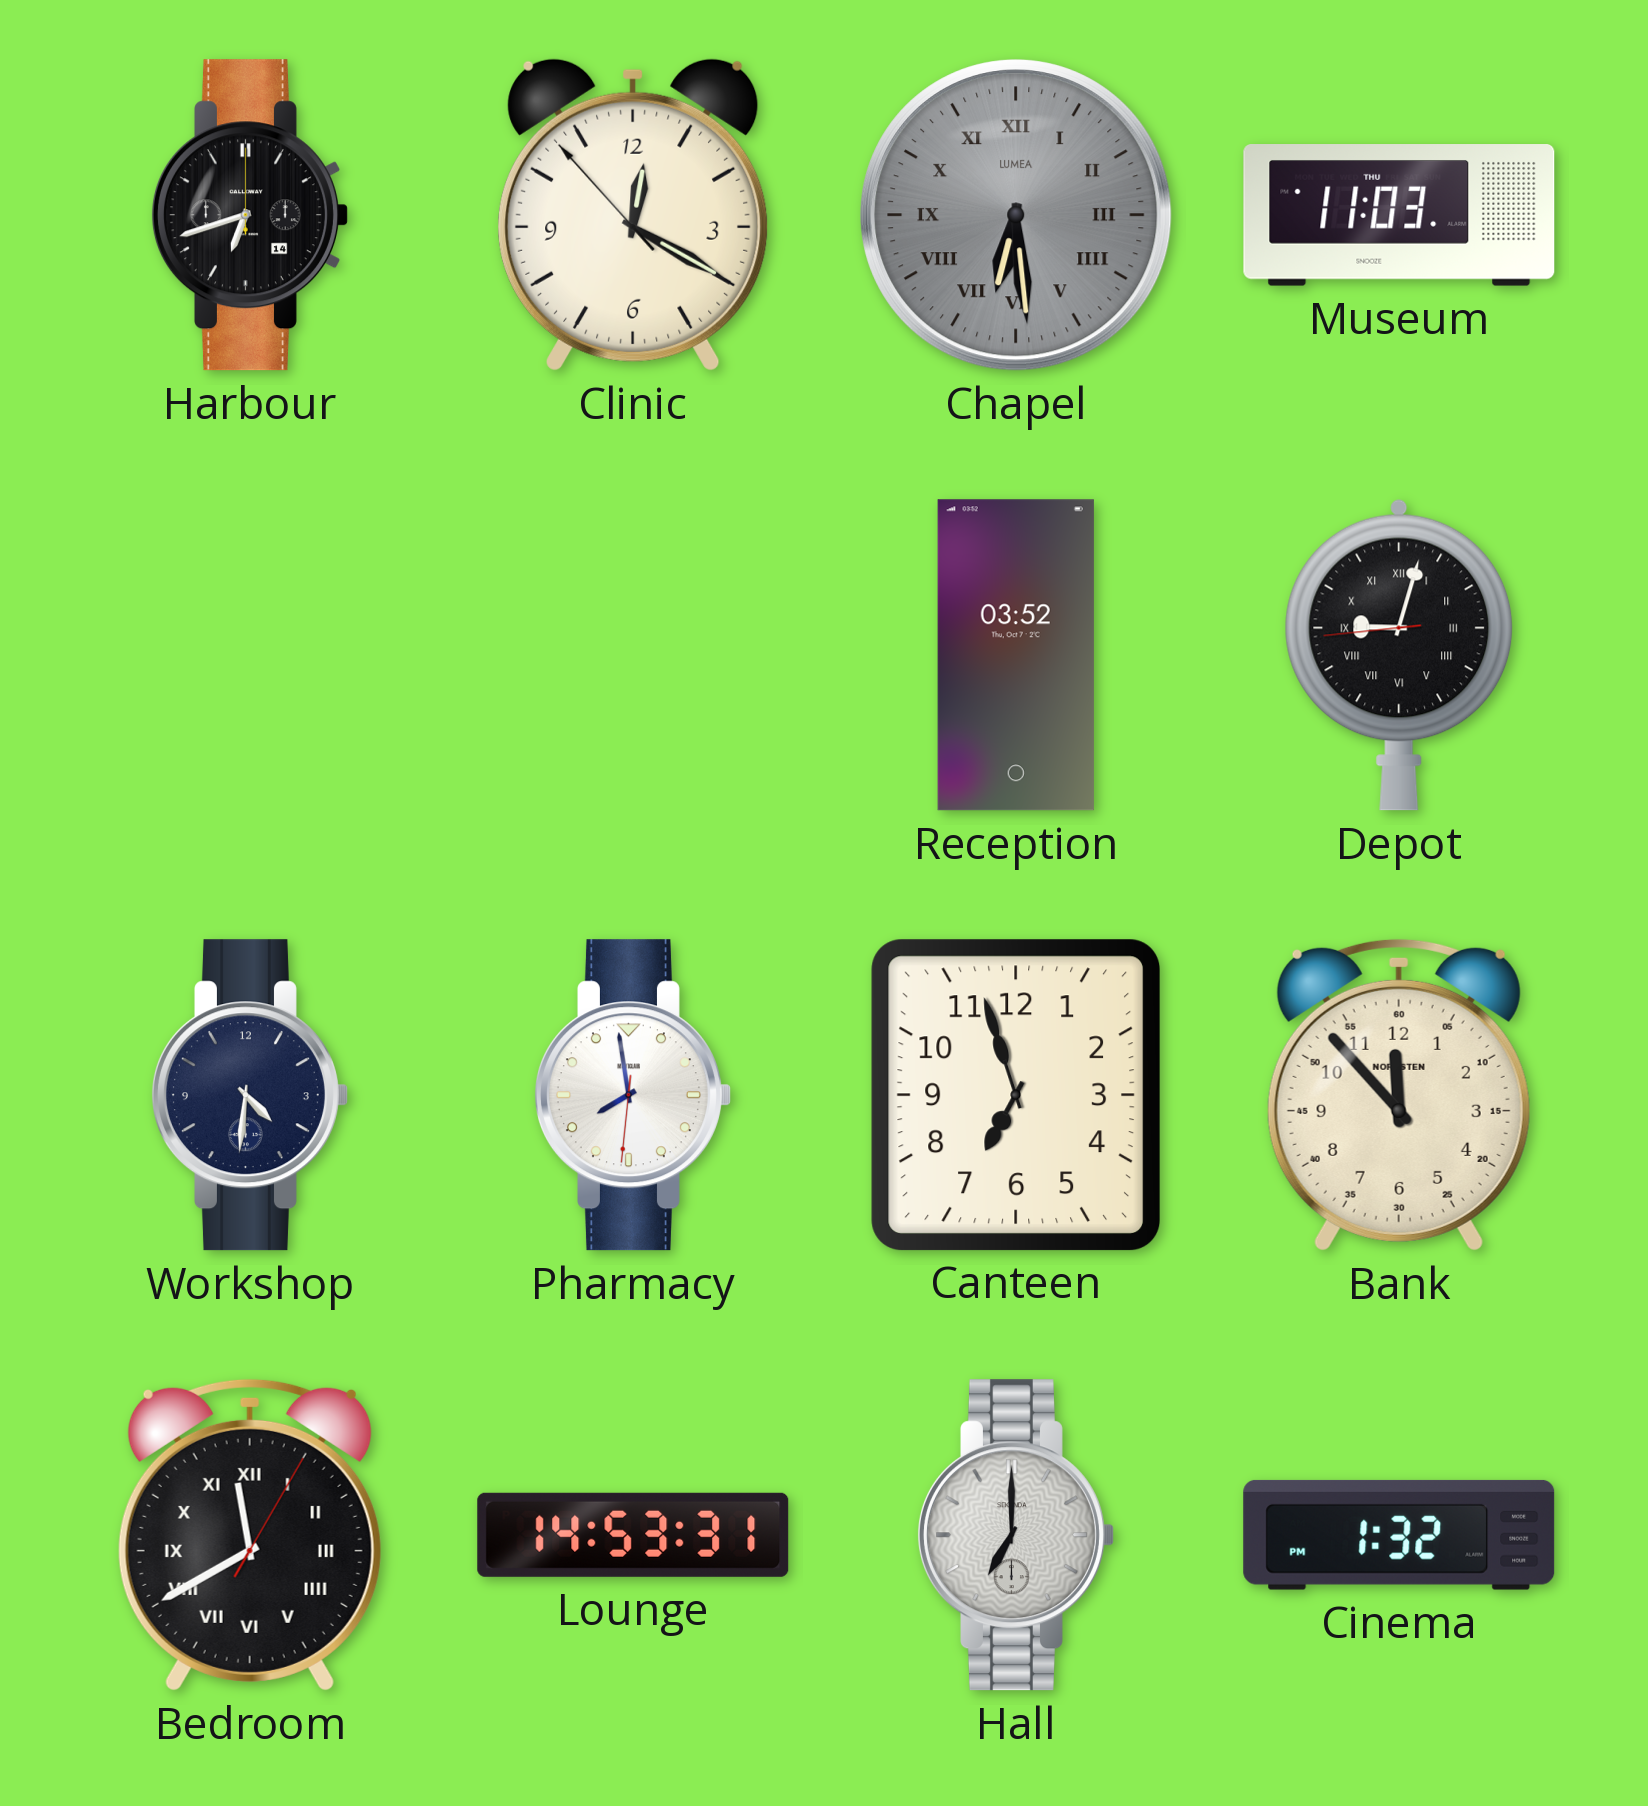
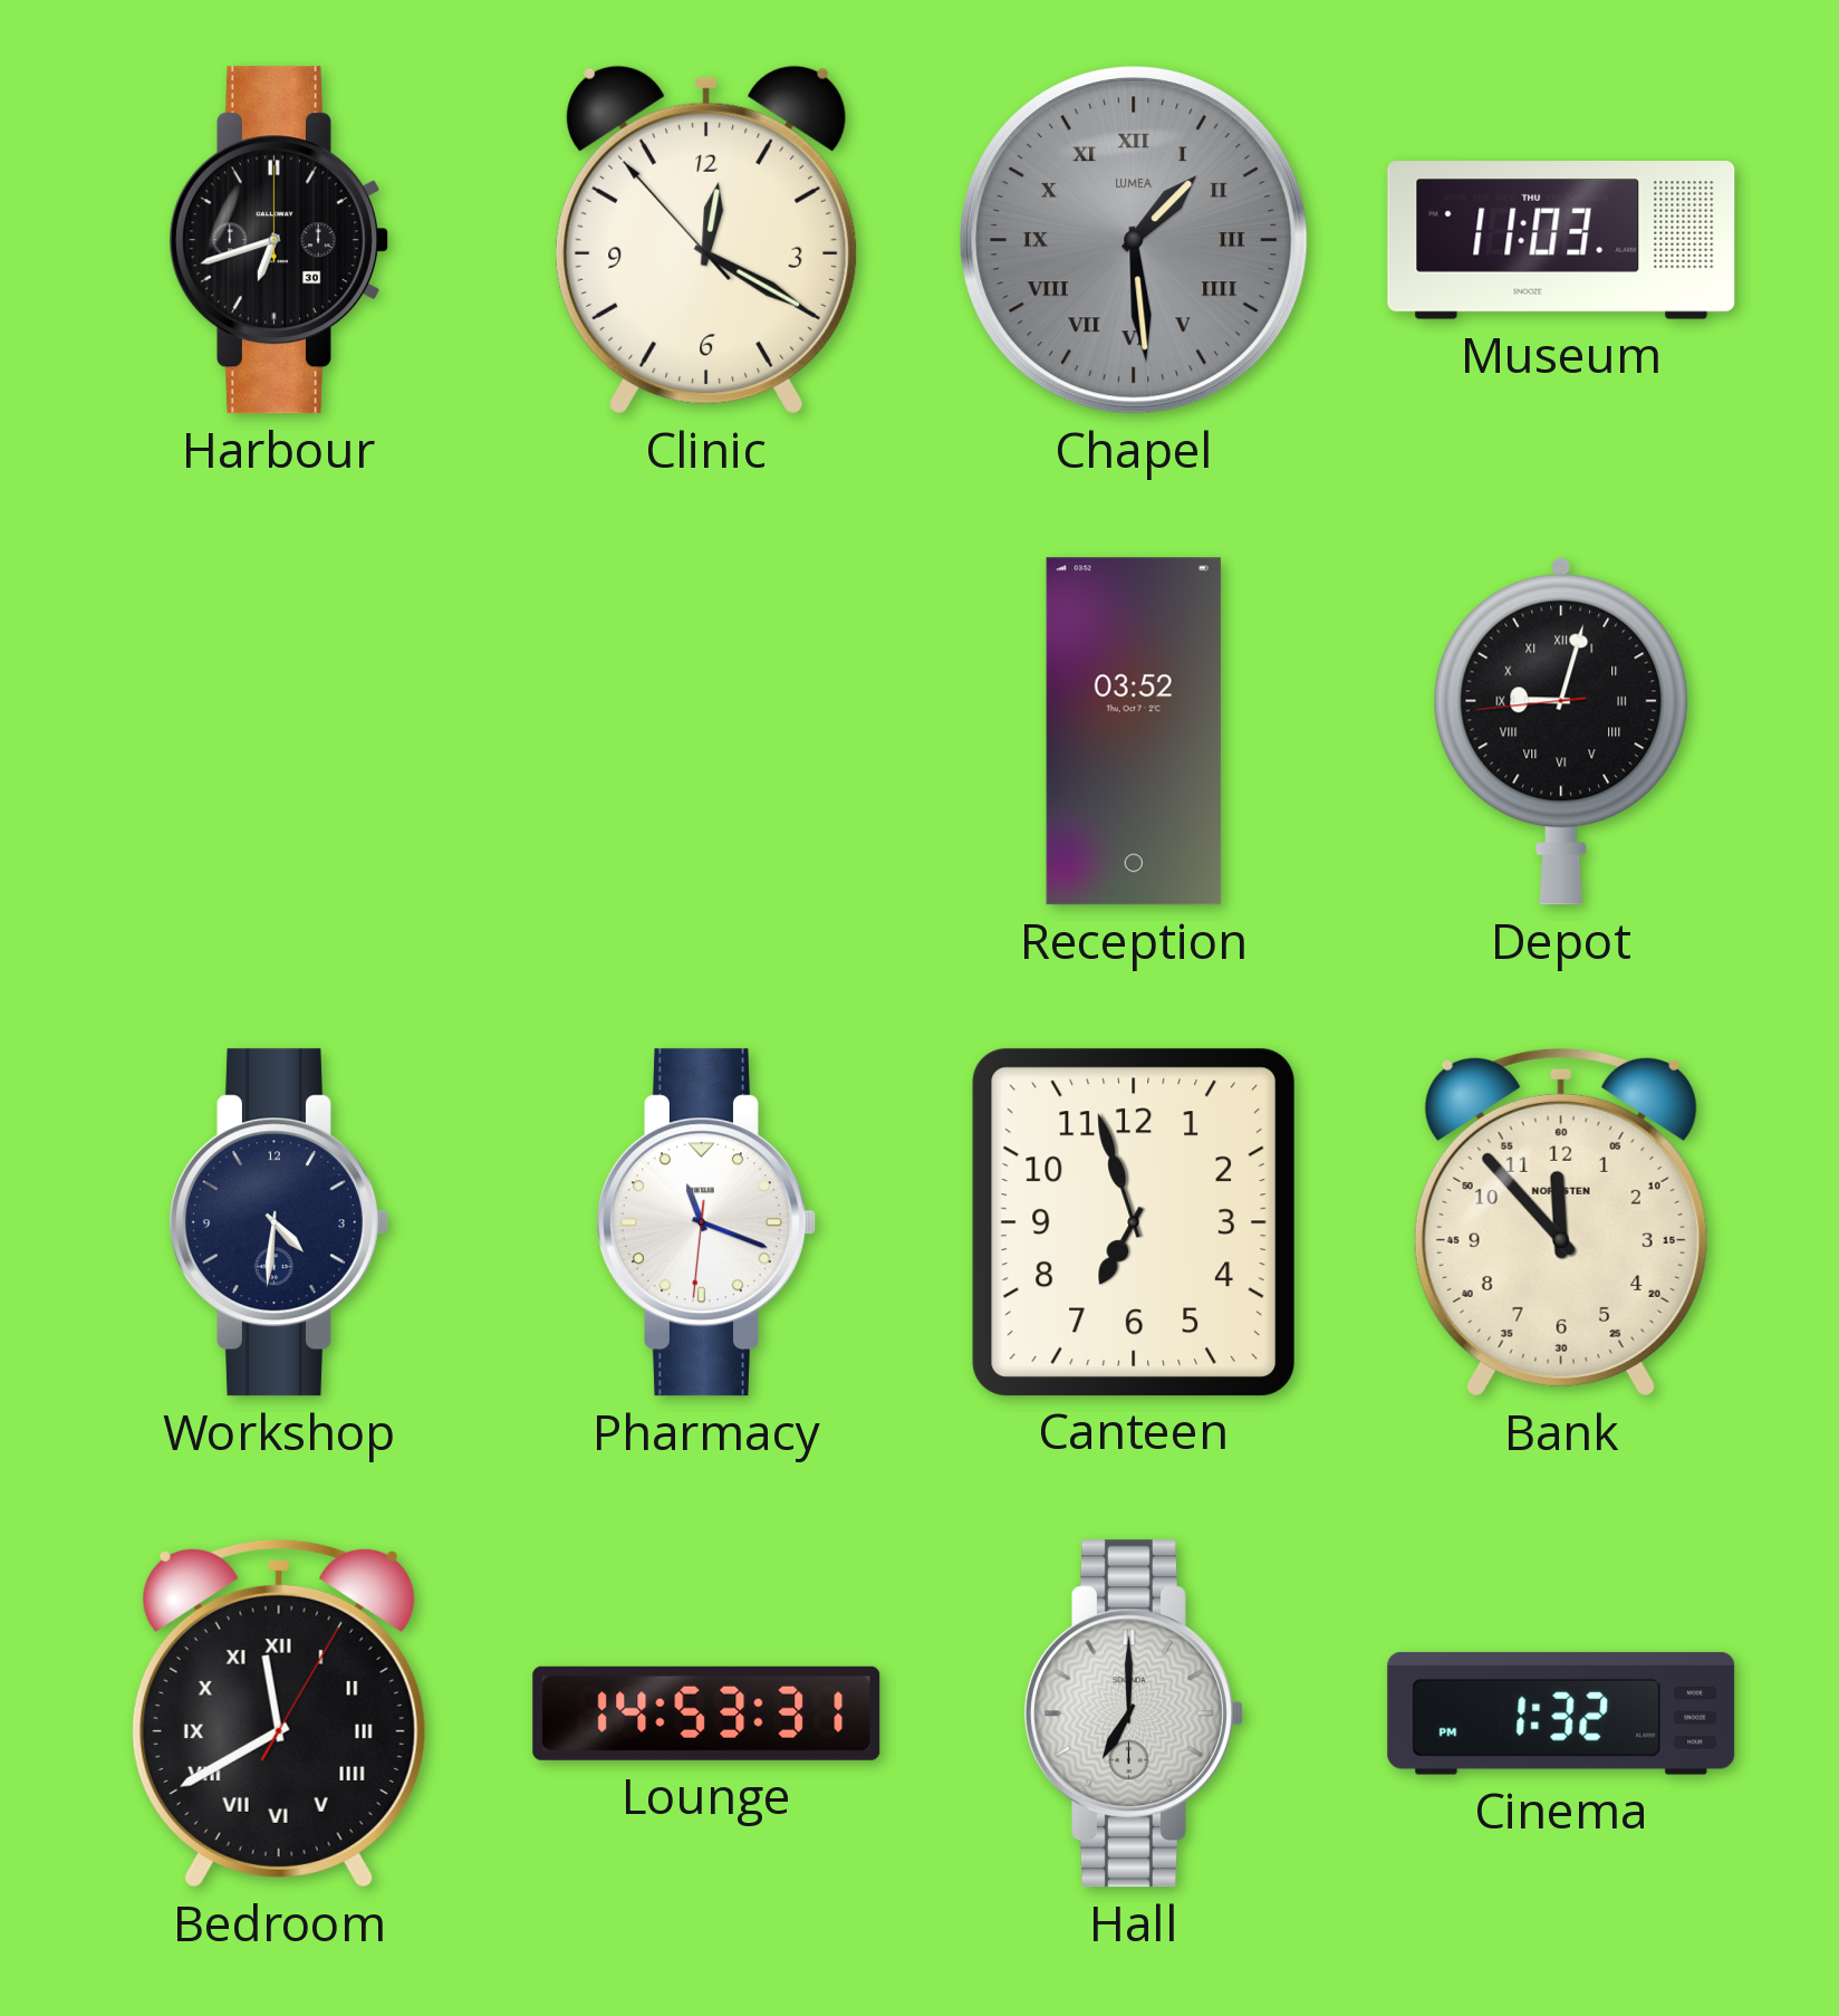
Harbour date: 14 -> 30 (278, 240)
Chapel: 6:29 -> 1:29 (1134, 240)
Pharmacy: 7:58 -> 11:18 (705, 1222)
